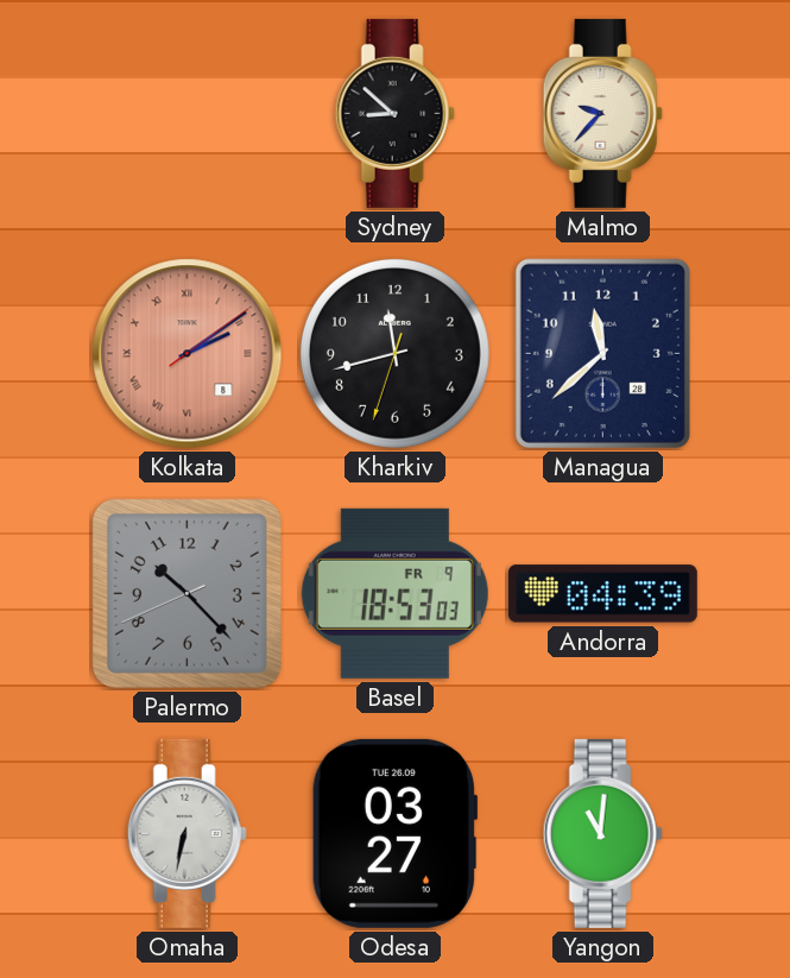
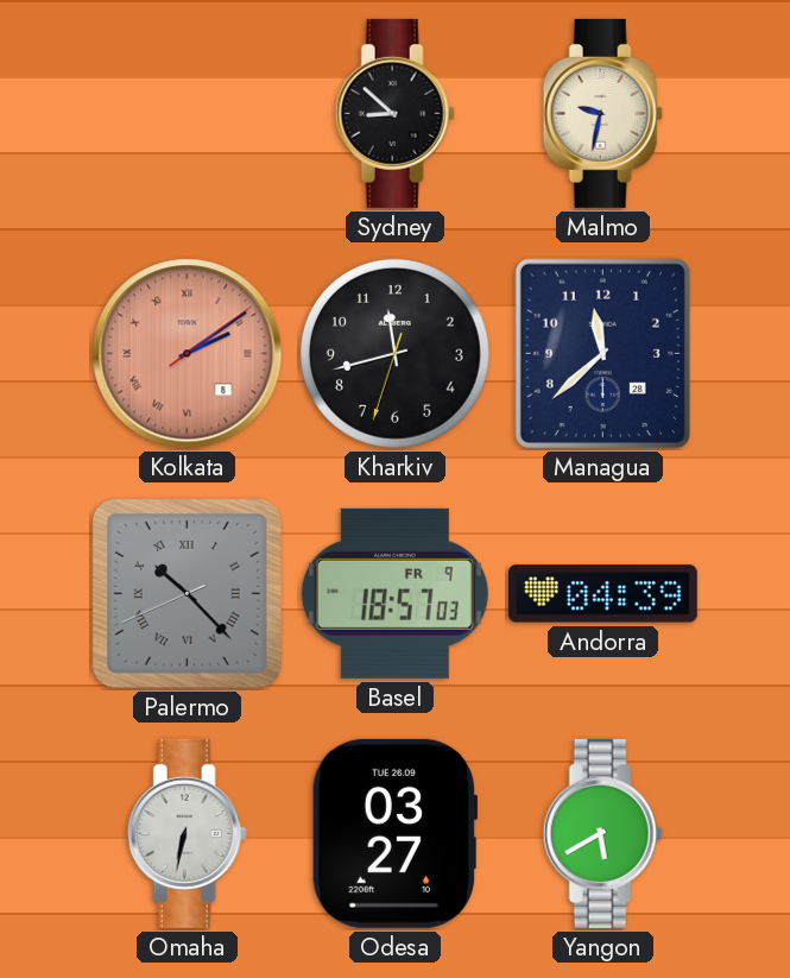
Malmo: 9:37 -> 9:32 (602, 113)
Palermo numerals: Arabic -> Roman (187, 593)
Basel: 18:53 -> 18:57 (394, 593)
Yangon: 11:01 -> 5:40 (602, 833)
